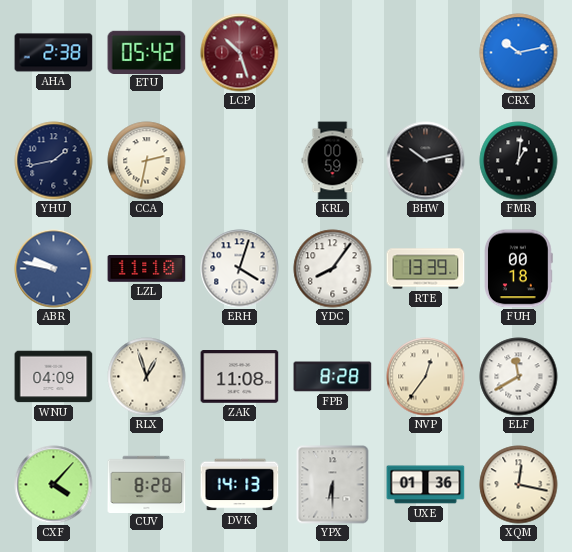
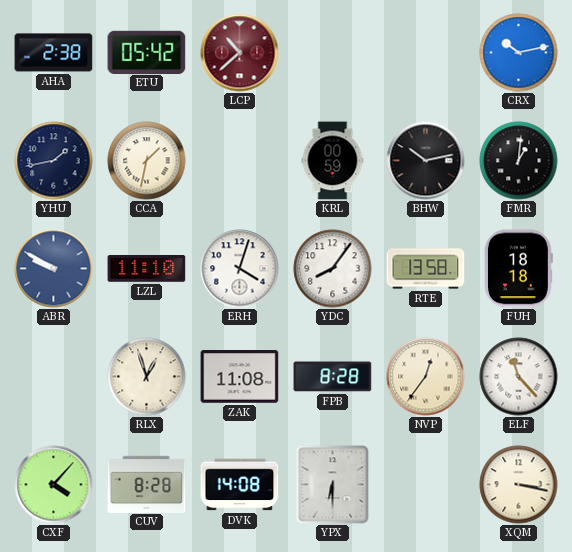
LCP: 10:27 -> 10:38 (240, 53)
CCA: 2:32 -> 1:32 (147, 161)
ABR: 9:47 -> 9:50 (54, 269)
RTE: 13:39 -> 13:58 (426, 269)
FUH: 00:18 -> 18:18 (519, 269)
WNU: 04:09 -> none (54, 377)
ELF: 11:40 -> 11:23 (519, 377)
DVK: 14:13 -> 14:08 (240, 485)
UXE: 01:36 -> none (426, 485)
XQM: 12:17 -> 3:17 (519, 485)
